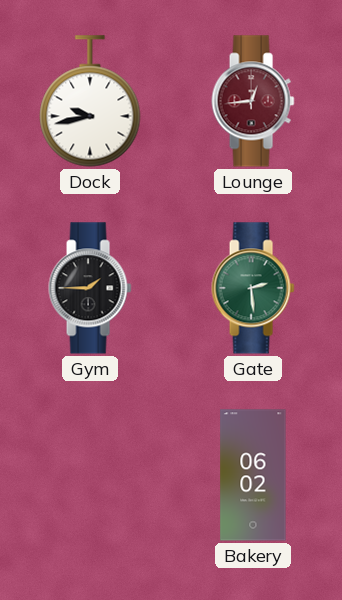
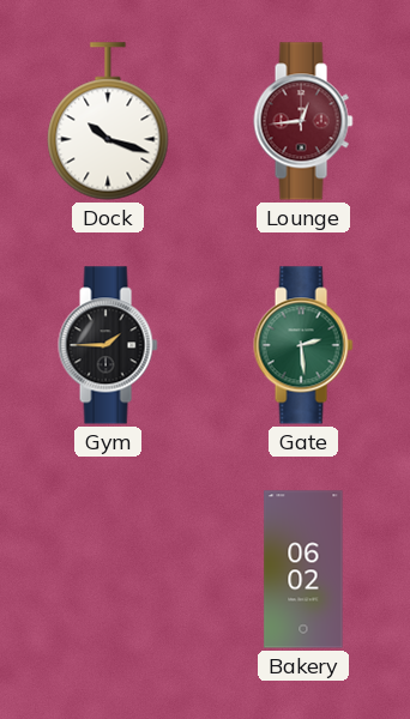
Dock: 9:43 -> 10:18 (108, 121)
